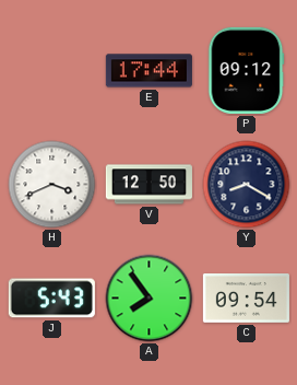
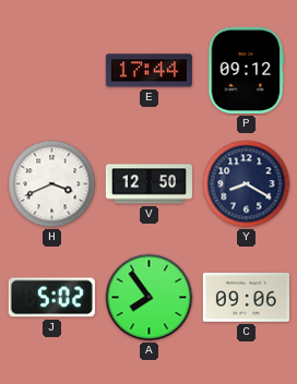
J: 5:43 -> 5:02 (51, 298)
C: 09:54 -> 09:06 (246, 298)
